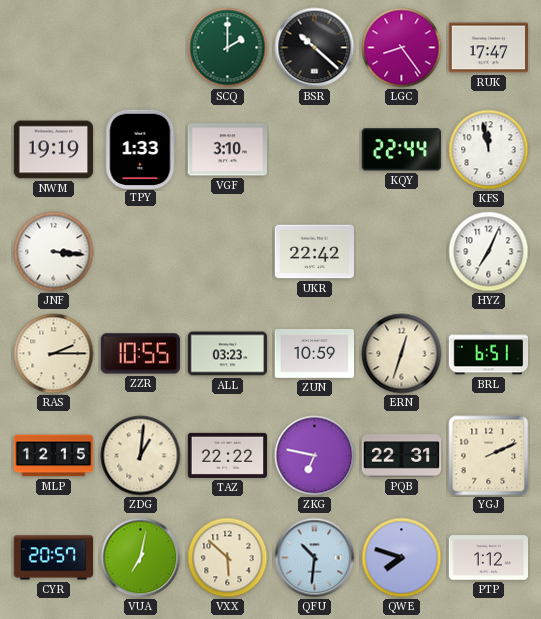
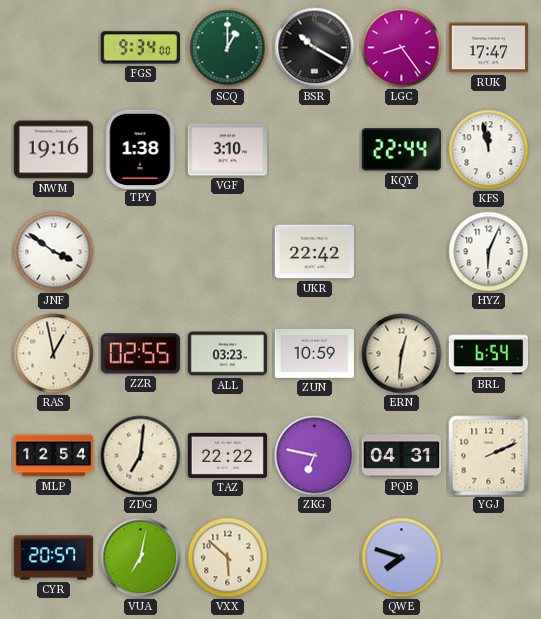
FGS: none -> 9:34 (140, 48)
SCQ: 2:00 -> 1:00 (228, 48)
BSR: 10:22 -> 10:20 (315, 48)
NWM: 19:19 -> 19:16 (53, 150)
TPY: 1:33 -> 1:38 (140, 149)
JNF: 3:16 -> 3:51 (54, 252)
HYZ: 7:04 -> 6:04 (489, 252)
RAS: 2:15 -> 12:58 (54, 354)
ZZR: 10:55 -> 02:55 (140, 354)
ERN: 12:33 -> 12:31 (402, 354)
BRL: 6:51 -> 6:54 (489, 354)
MLP: 12:15 -> 12:54 (54, 456)
ZDG: 1:01 -> 7:01 (141, 456)
PQB: 22:31 -> 04:31 (402, 456)
QFU: 10:31 -> none (315, 558)
PTP: 1:12 -> none (489, 558)
